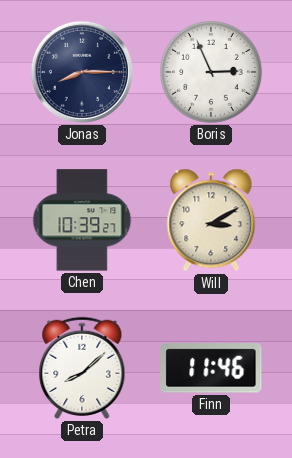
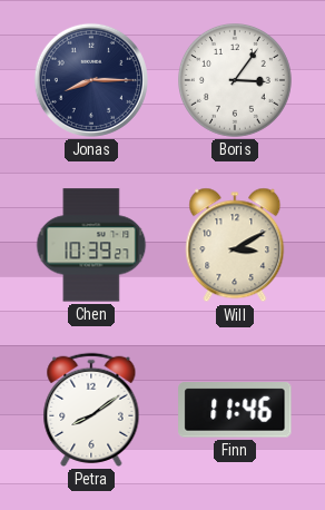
Boris: 2:56 -> 3:06 (236, 81)
Petra: 8:08 -> 8:09 (91, 410)
